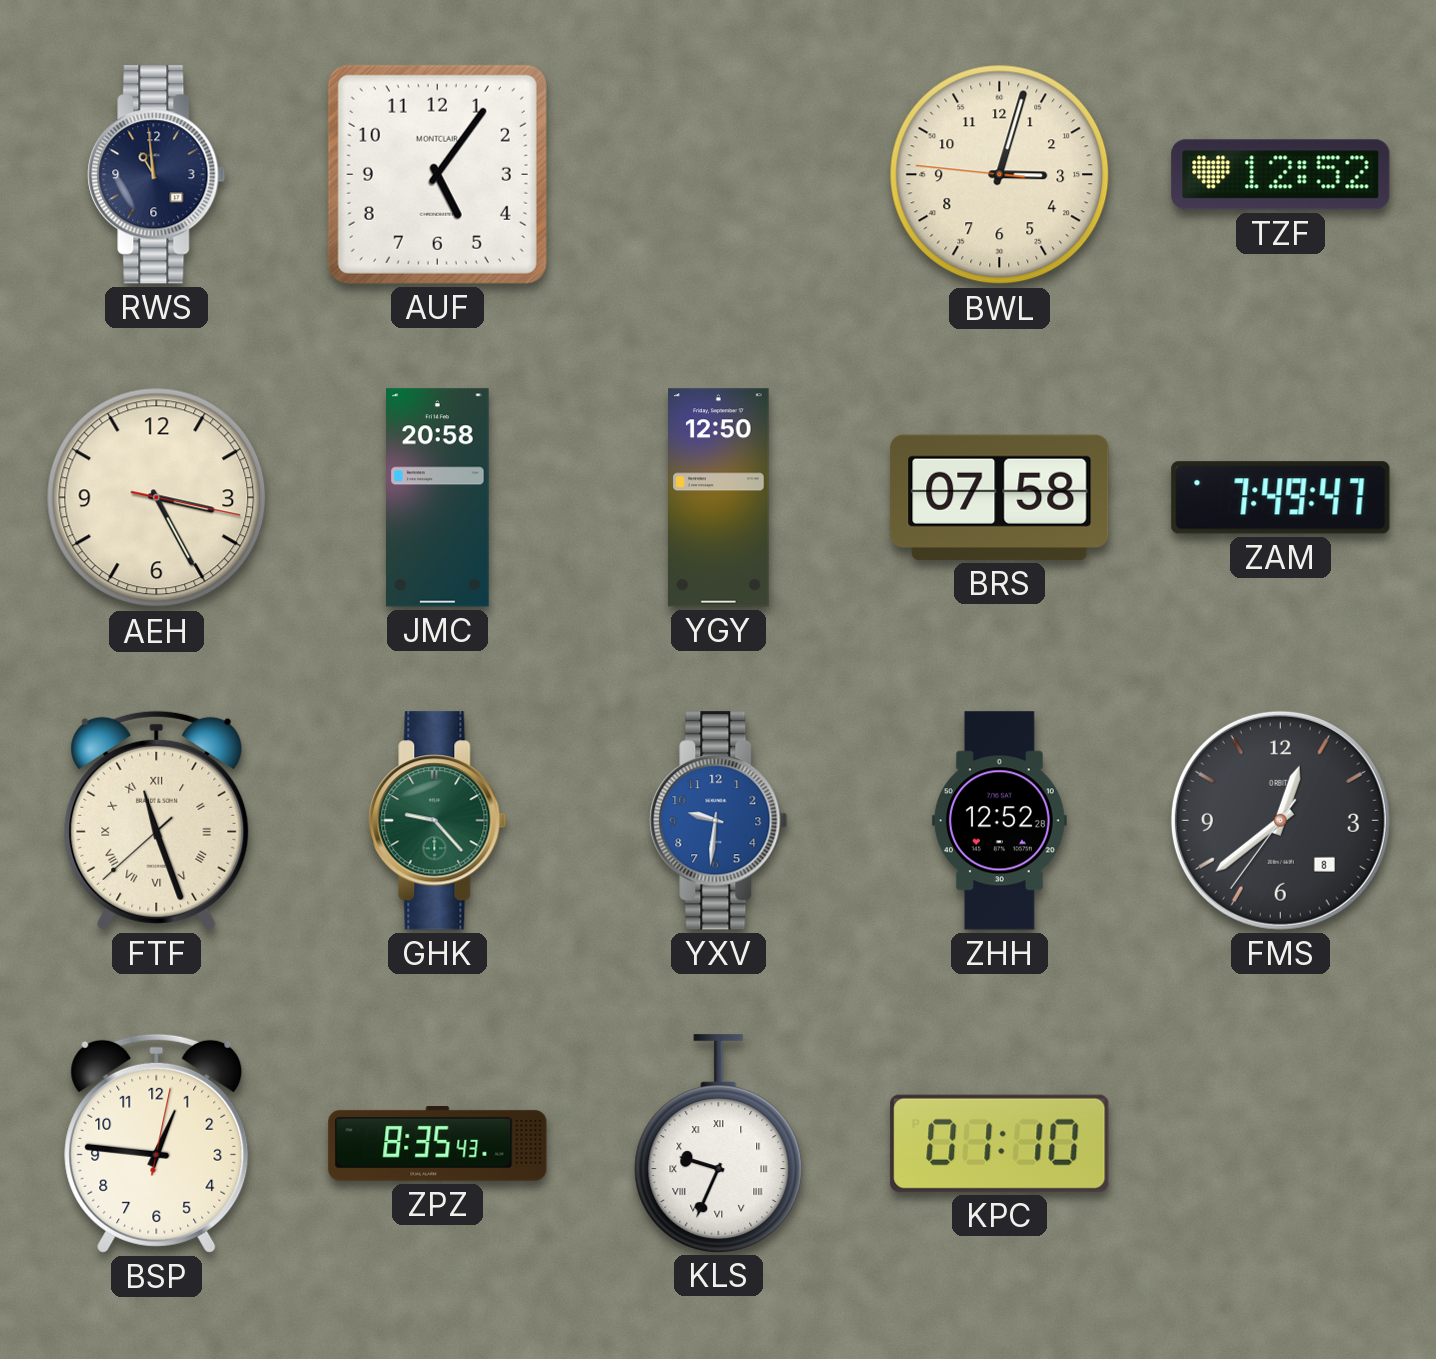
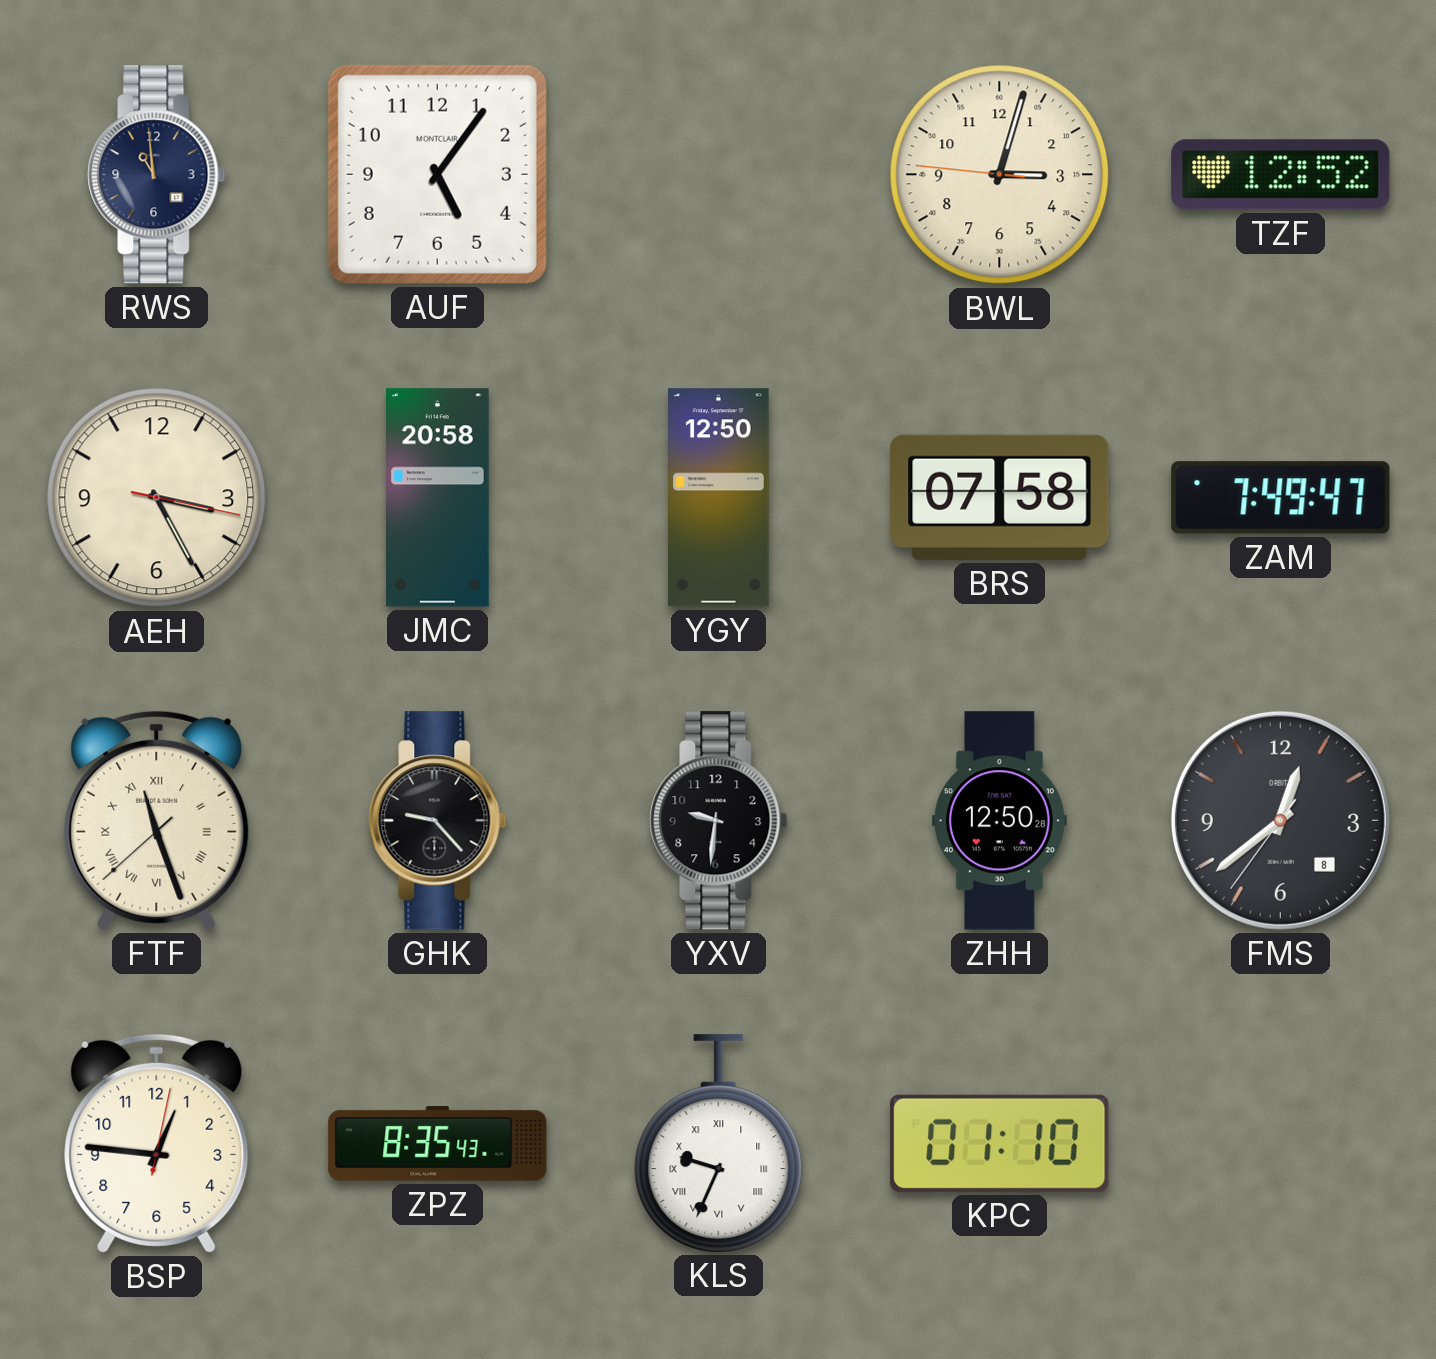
GHK dial: green -> black (438, 821)
YXV dial: blue -> black (719, 821)
ZHH: 12:52 -> 12:50 (999, 821)
